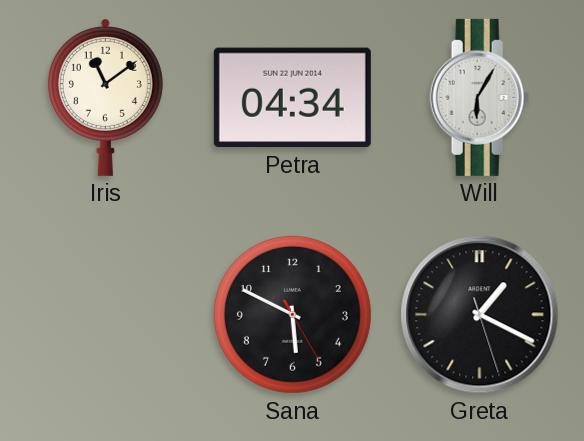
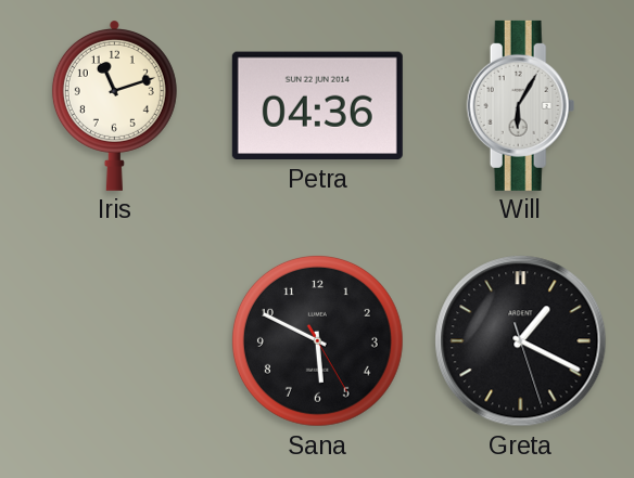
Iris: 11:09 -> 11:12 (114, 106)
Petra: 04:34 -> 04:36 (317, 106)
